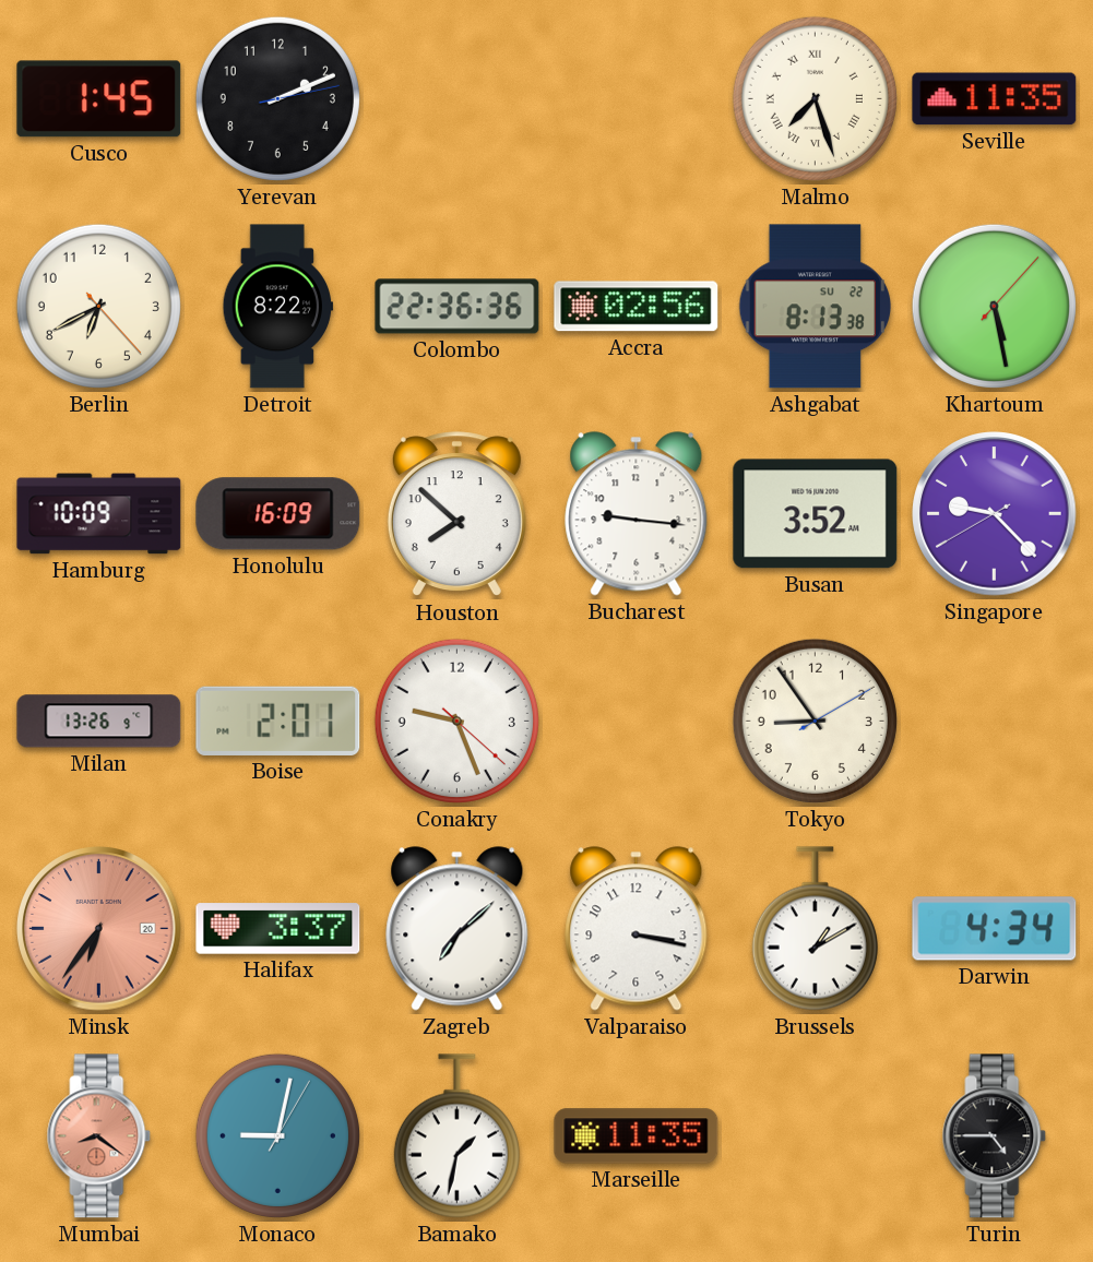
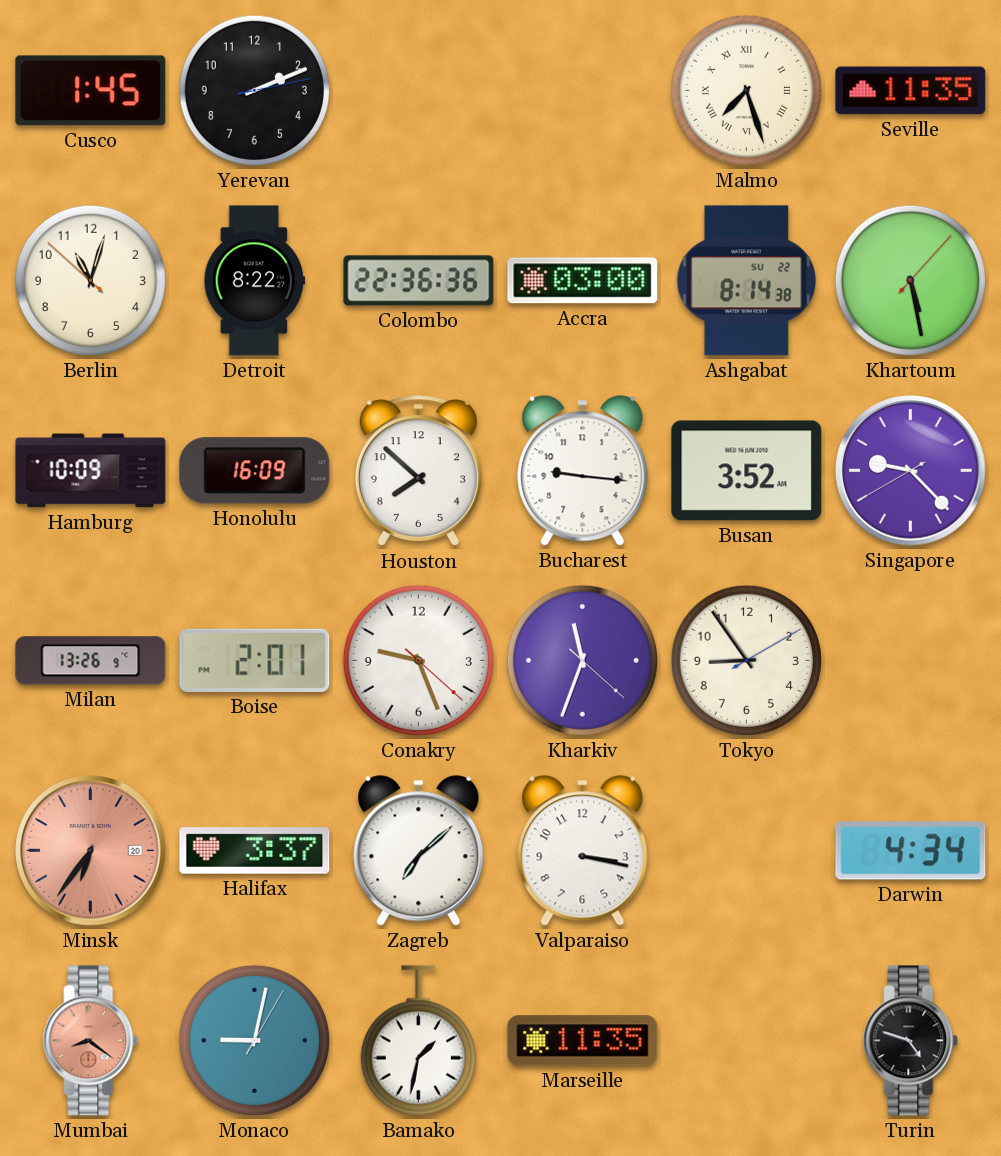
Berlin: 6:40 -> 11:02 (90, 280)
Accra: 02:56 -> 03:00 (583, 281)
Ashgabat: 8:13 -> 8:14 (746, 281)
Kharkiv: none -> 11:33 (582, 660)
Brussels: 1:10 -> none (815, 929)
Turin: 4:45 -> 4:48 (911, 1041)
